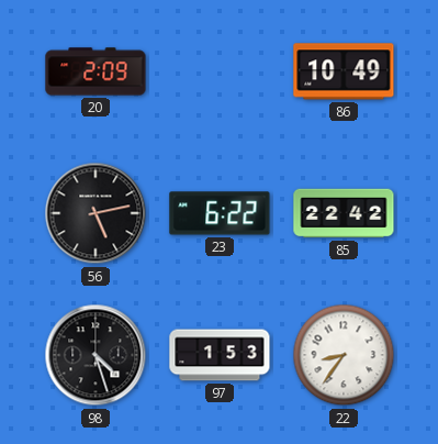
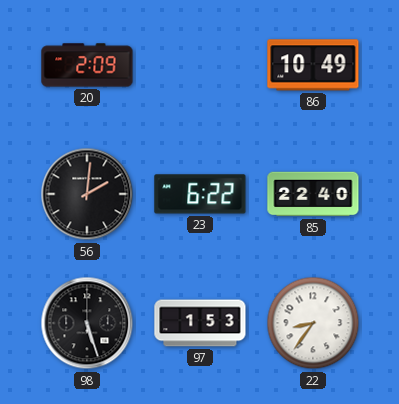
56: 5:13 -> 2:01 (87, 194)
85: 22:42 -> 22:40 (313, 194)
98: 4:27 -> 5:27 (87, 323)
